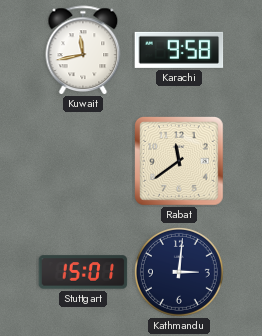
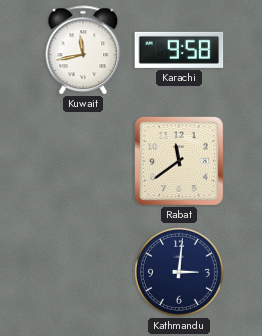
Stuttgart: 15:01 -> none (83, 272)
